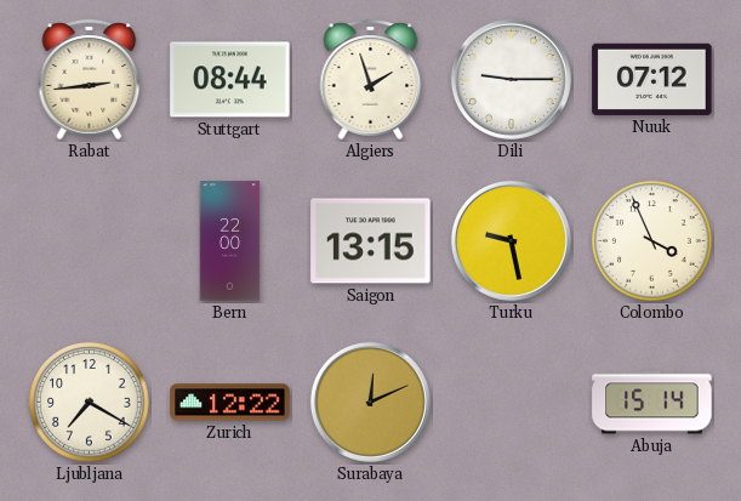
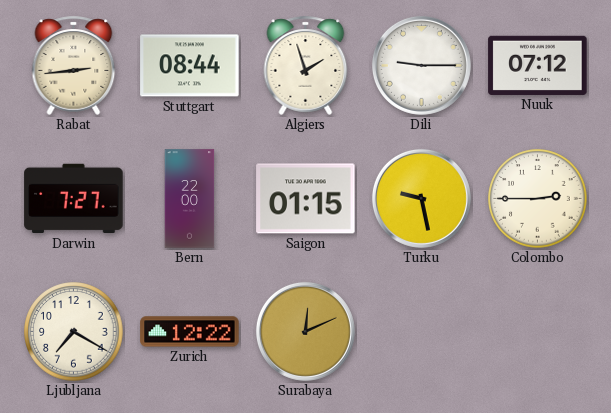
Darwin: none -> 7:27 (74, 199)
Saigon: 13:15 -> 01:15 (306, 199)
Colombo: 3:56 -> 2:45 (538, 199)
Abuja: 15:14 -> none (652, 403)
